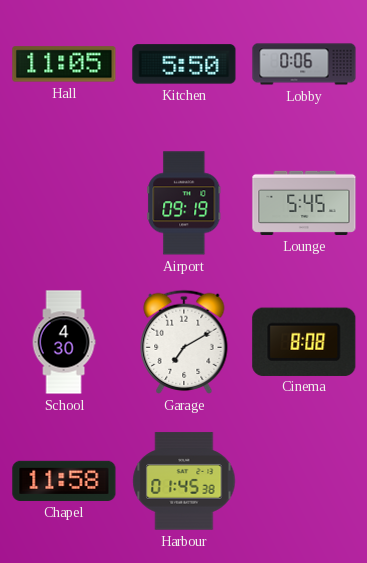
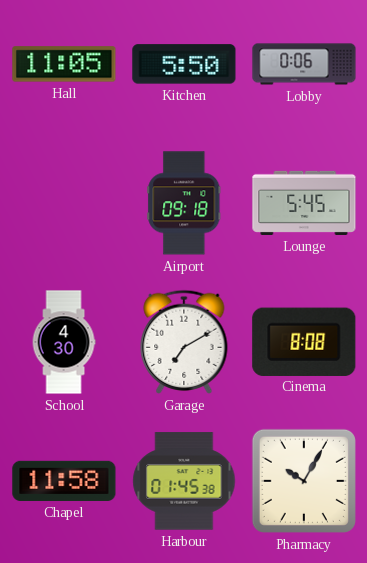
Airport: 09:19 -> 09:18 (184, 203)
Pharmacy: none -> 10:05 (304, 481)
